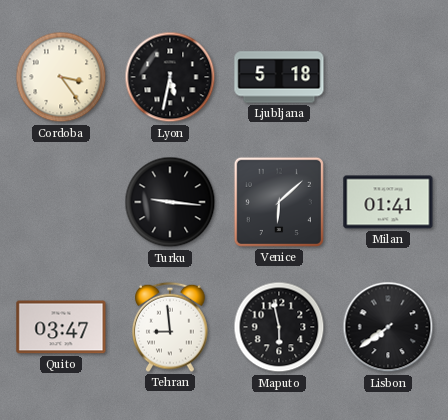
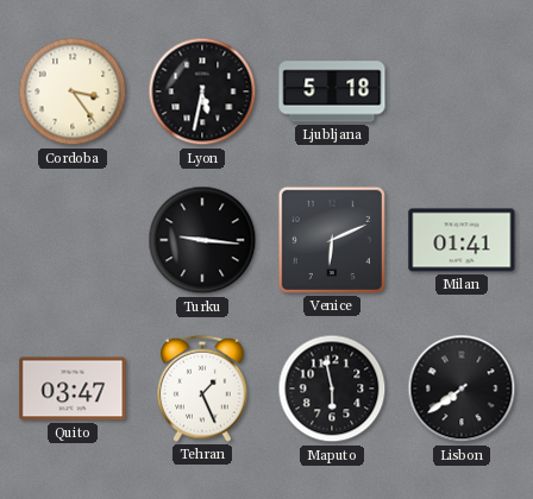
Venice: 6:08 -> 6:11 (332, 240)
Tehran: 8:59 -> 1:26 (203, 389)
